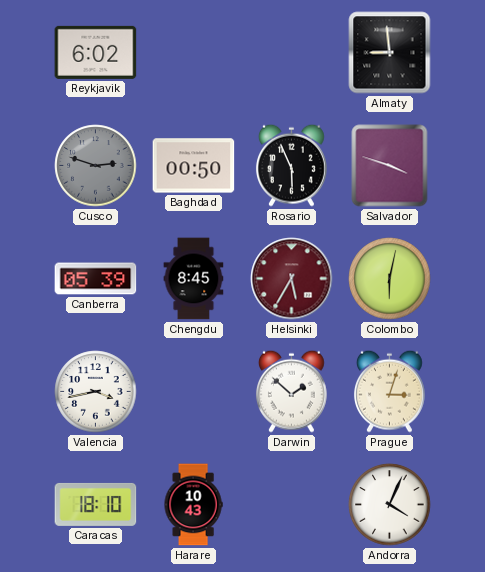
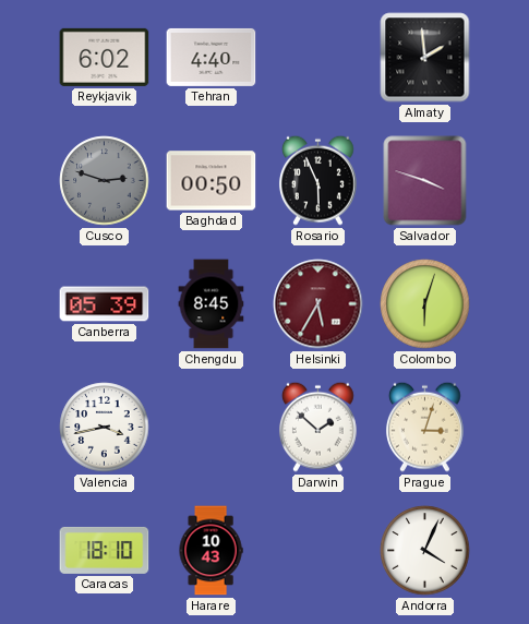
Tehran: none -> 4:40 (212, 57)
Almaty: 8:59 -> 1:59 (425, 58)
Colombo: 6:02 -> 6:03 (425, 304)
